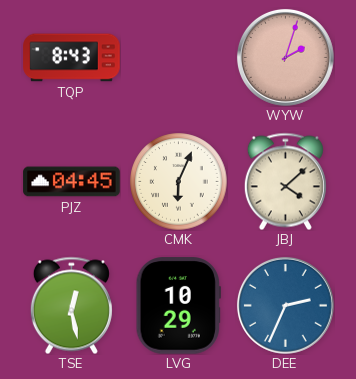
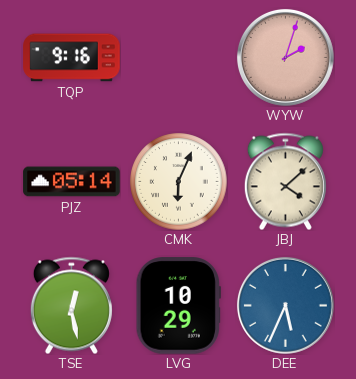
TQP: 8:43 -> 9:16 (72, 58)
PJZ: 04:45 -> 05:14 (72, 182)
DEE: 2:34 -> 5:34 (285, 305)
